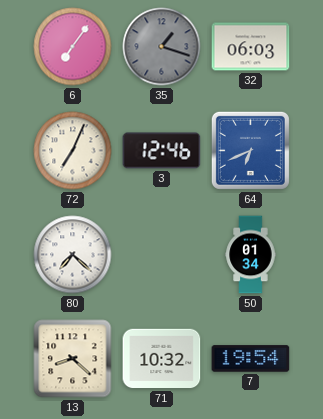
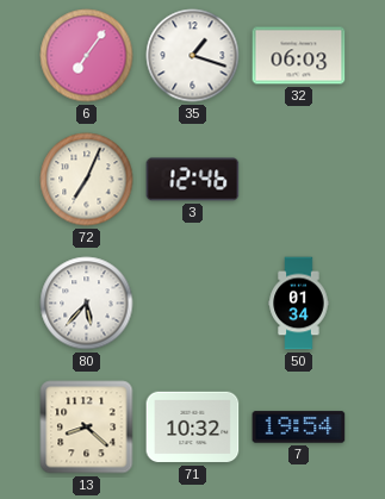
35 dial: grey -> white (193, 56)
64: 6:41 -> none (250, 150)
80: 7:22 -> 5:37 (87, 304)
